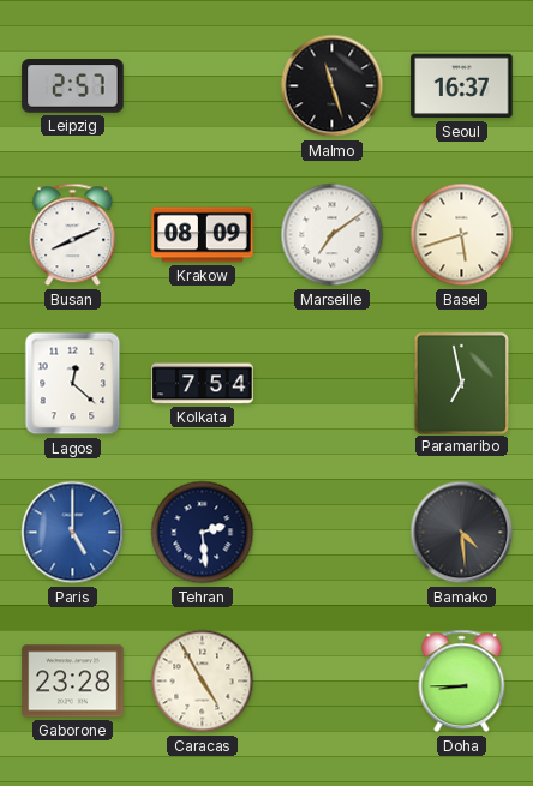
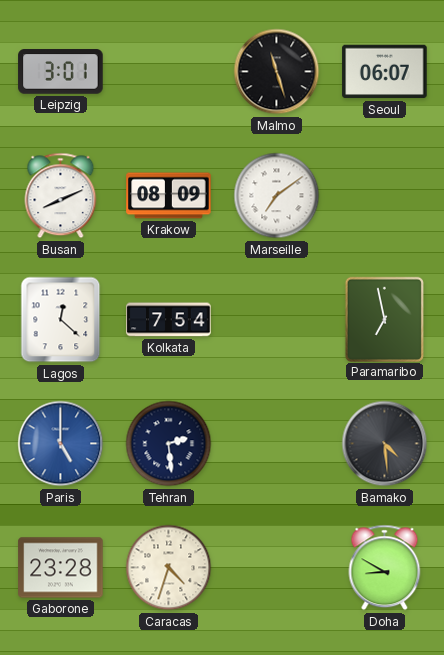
Leipzig: 2:57 -> 3:01 (61, 72)
Seoul: 16:37 -> 06:07 (385, 72)
Basel: 5:42 -> none (462, 235)
Caracas: 4:55 -> 4:33 (169, 568)
Doha: 8:45 -> 8:50 (385, 568)
